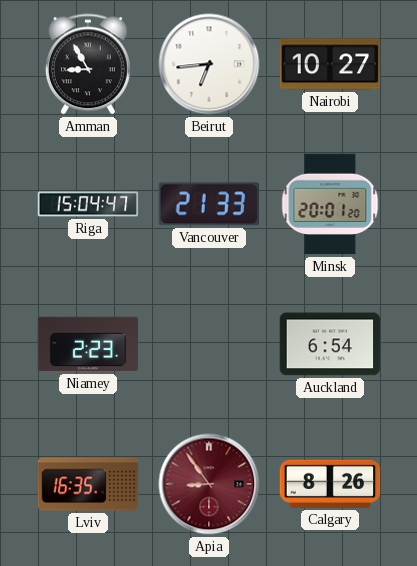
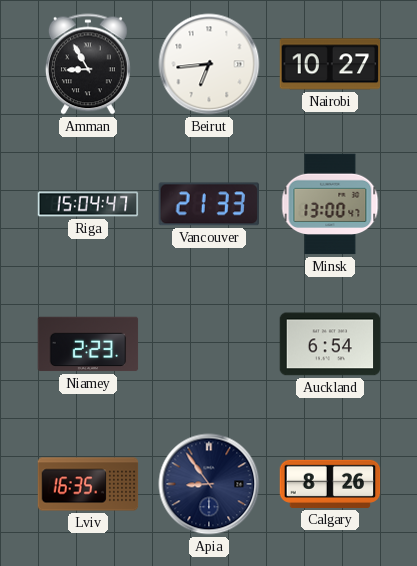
Minsk: 20:01 -> 13:00 (330, 204)
Apia dial: burgundy -> navy (209, 484)
